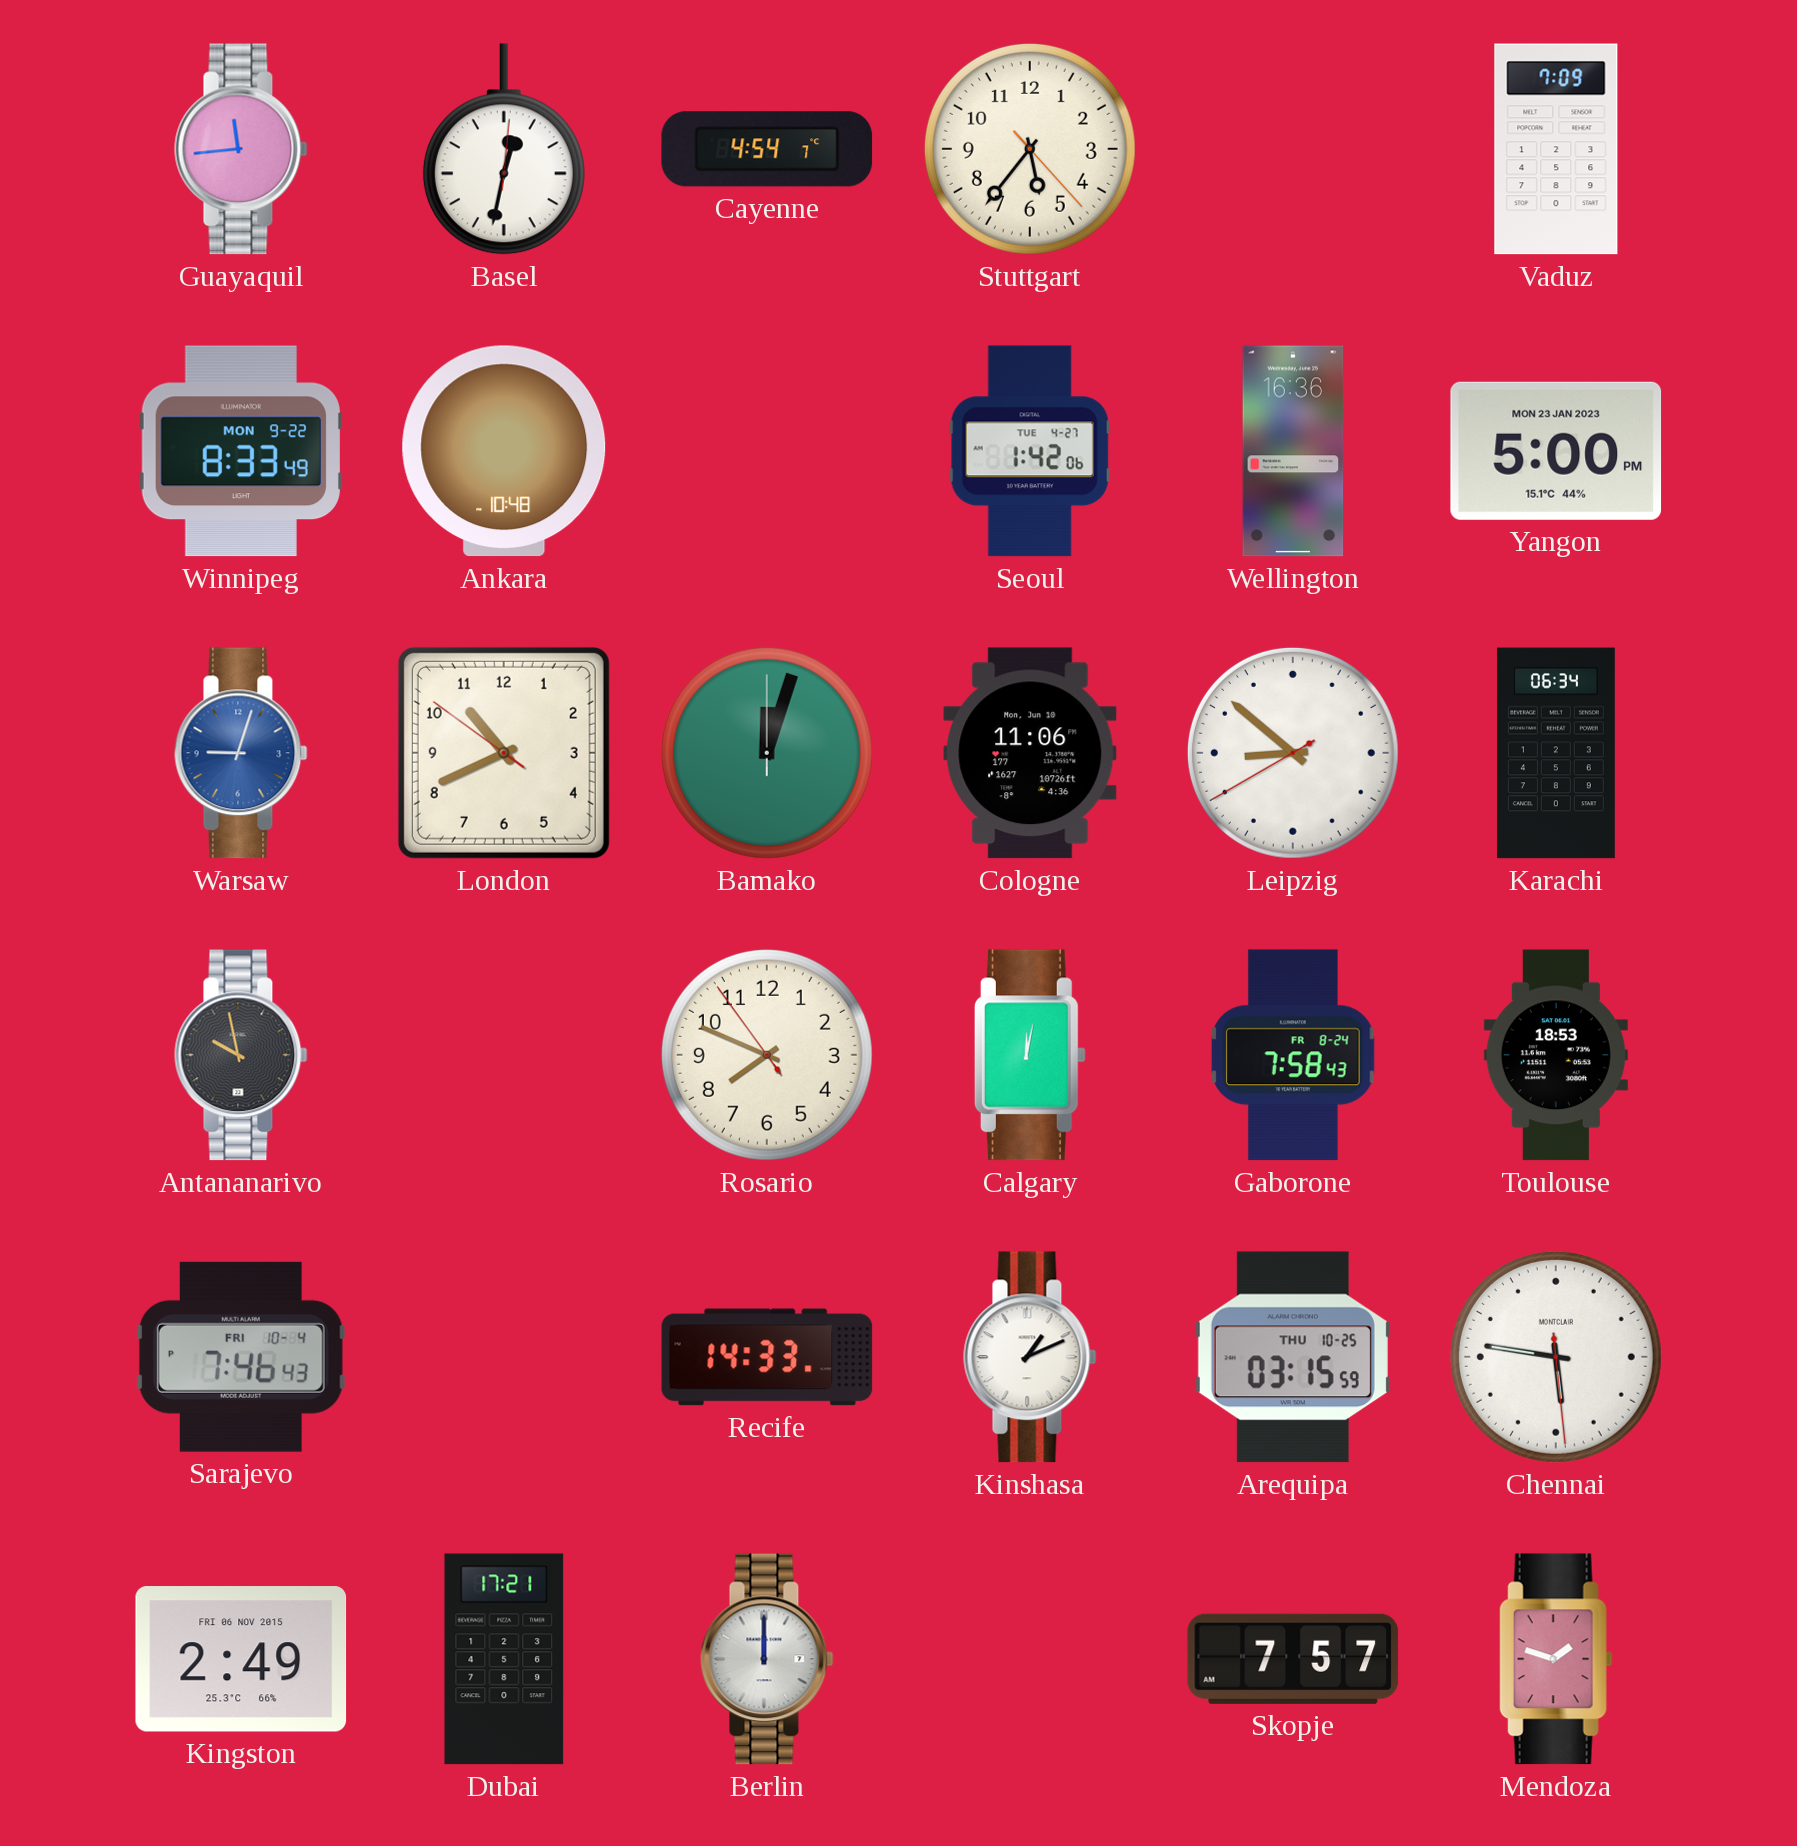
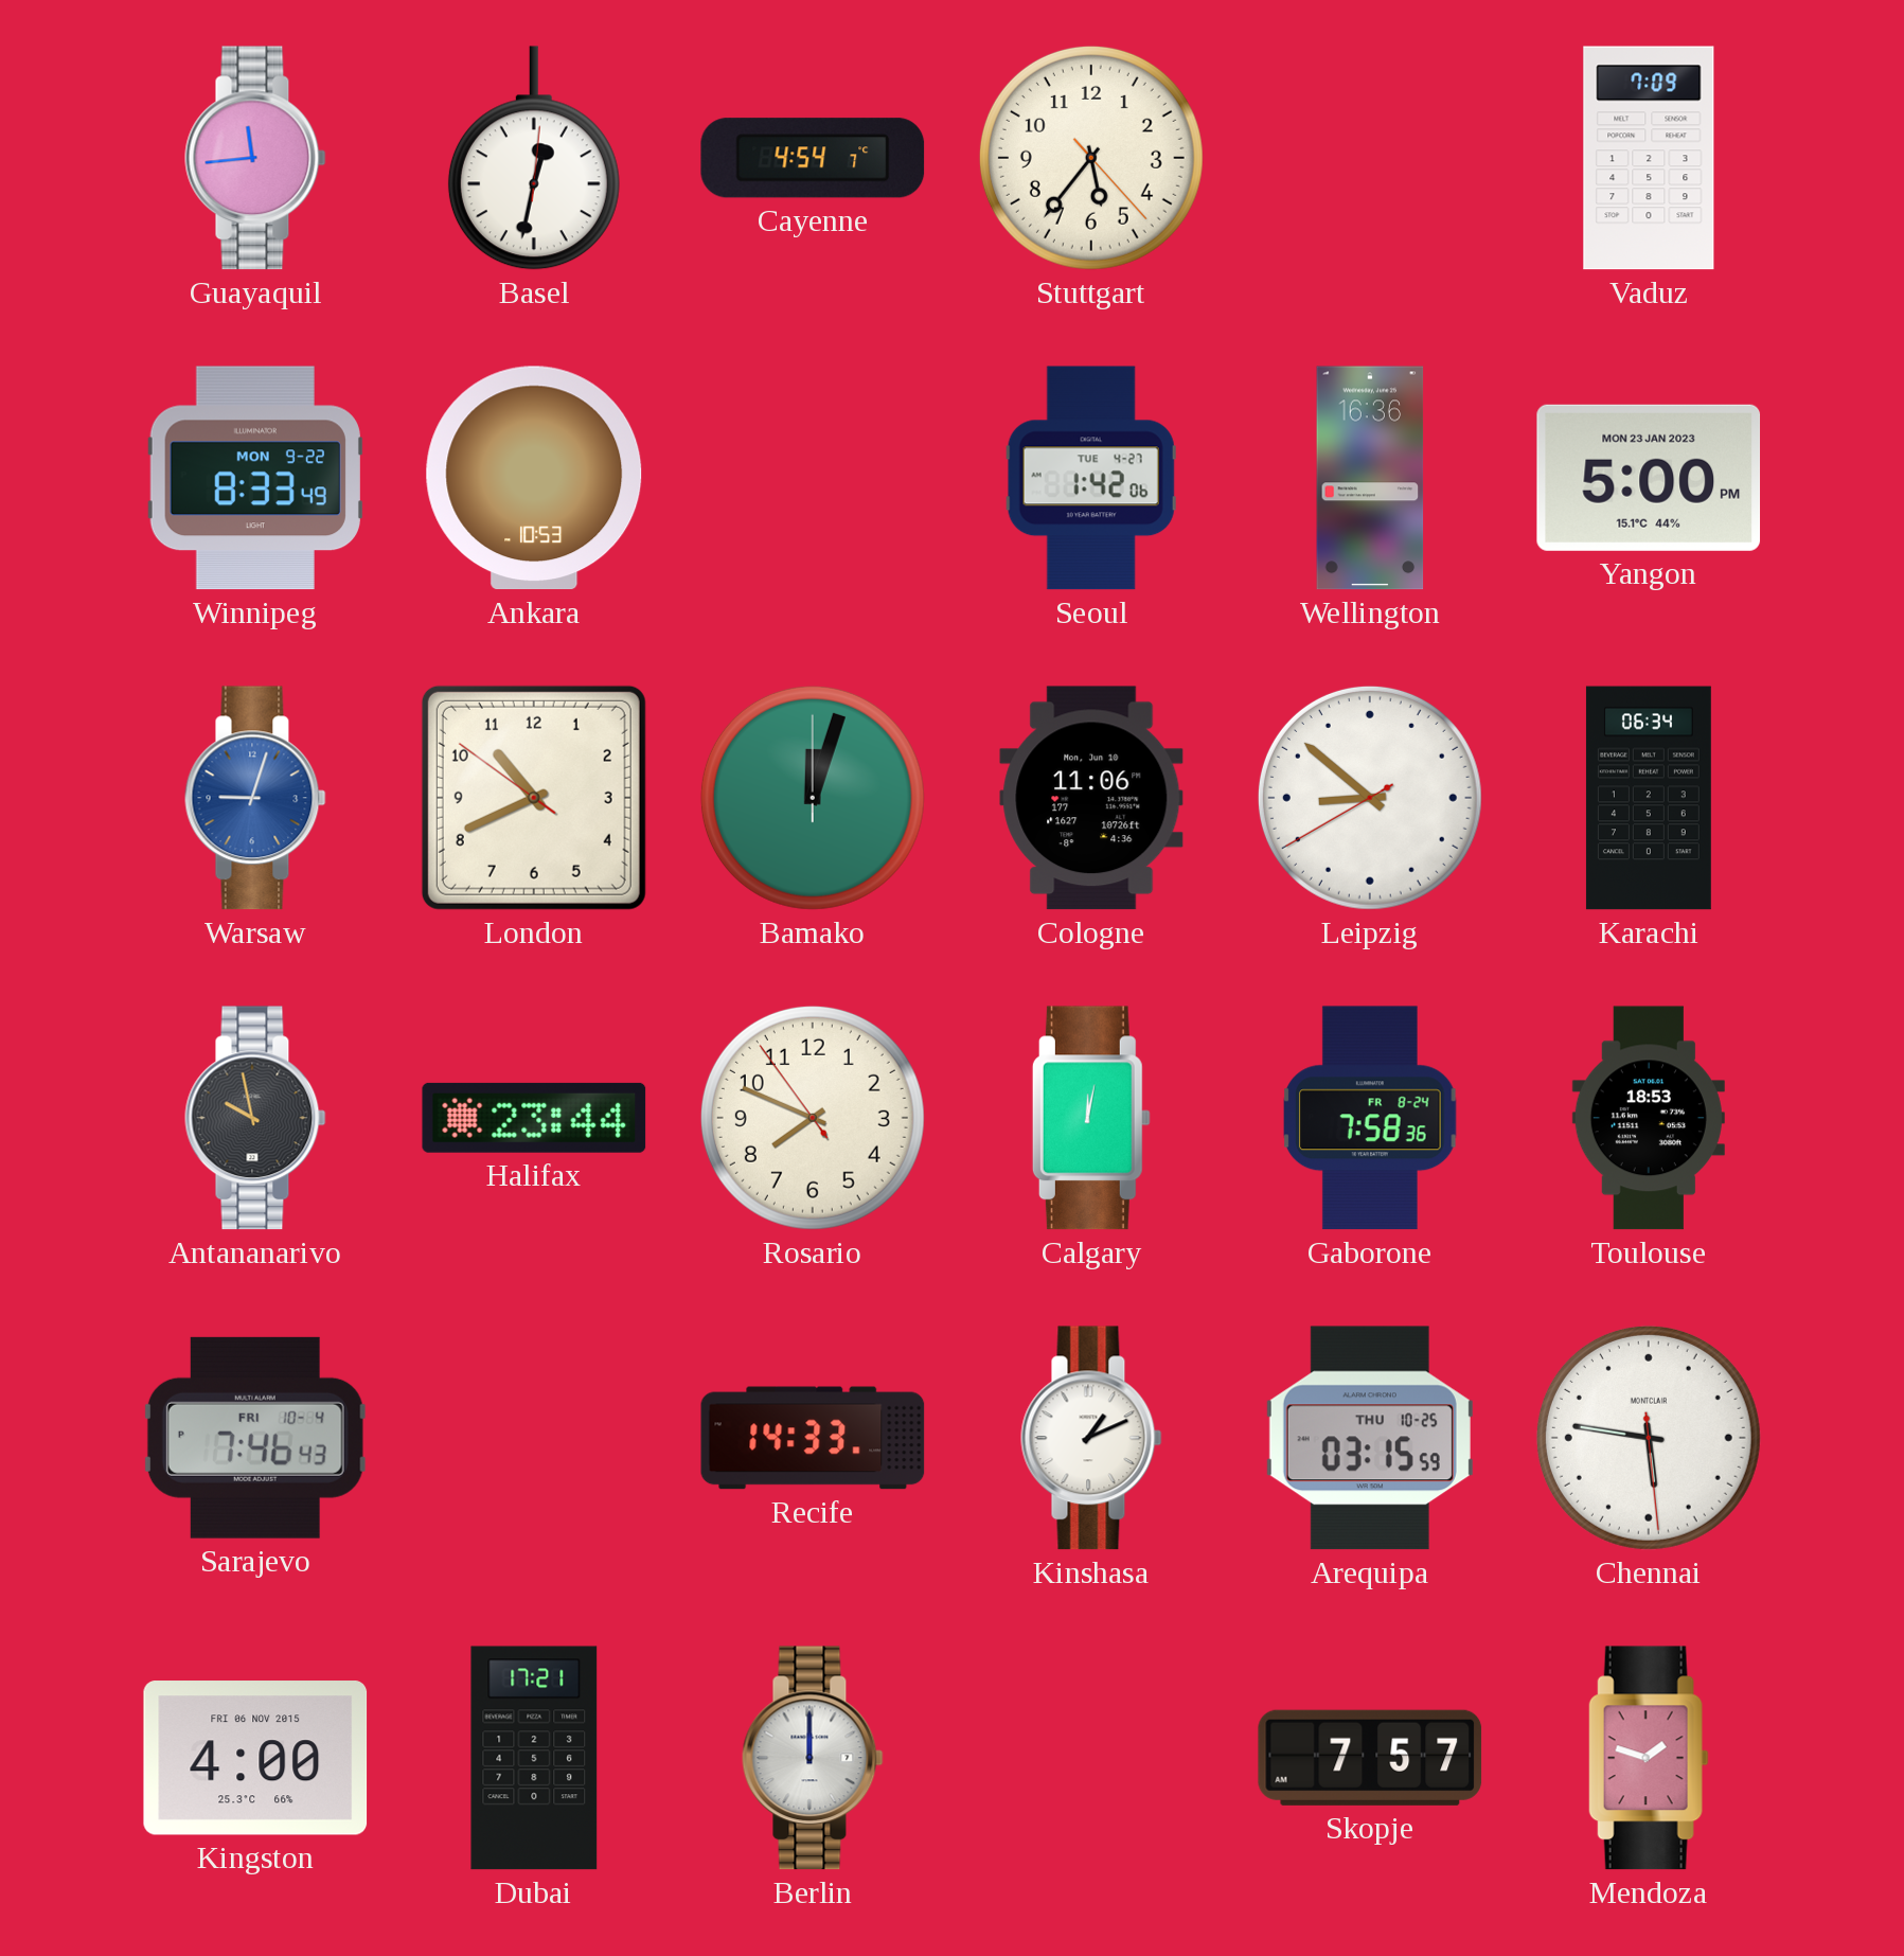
Ankara: 10:48 -> 10:53 (534, 478)
Halifax: none -> 23:44 (534, 1118)
Gaborone: 7:58:43 -> 7:58:36 (1371, 1118)
Kingston: 2:49 -> 4:00 (255, 1758)
